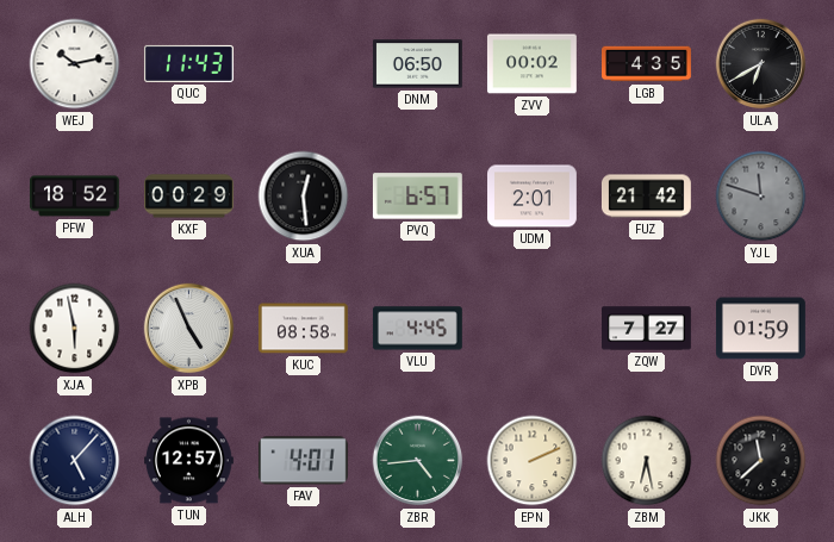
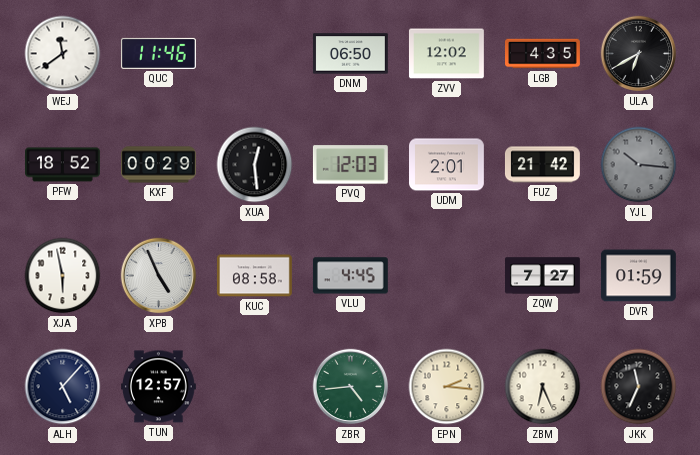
WEJ: 10:13 -> 11:39 (63, 54)
QUC: 11:43 -> 11:46 (158, 53)
ZVV: 00:02 -> 12:02 (446, 54)
PVQ: 6:57 -> 12:03 (350, 165)
YJL: 11:48 -> 10:16 (639, 165)
FAV: 4:01 -> none (303, 461)
EPN: 2:11 -> 2:16 (447, 387)
ZBM: 6:28 -> 6:26 (543, 387)
JKK: 11:38 -> 11:34 (639, 387)
